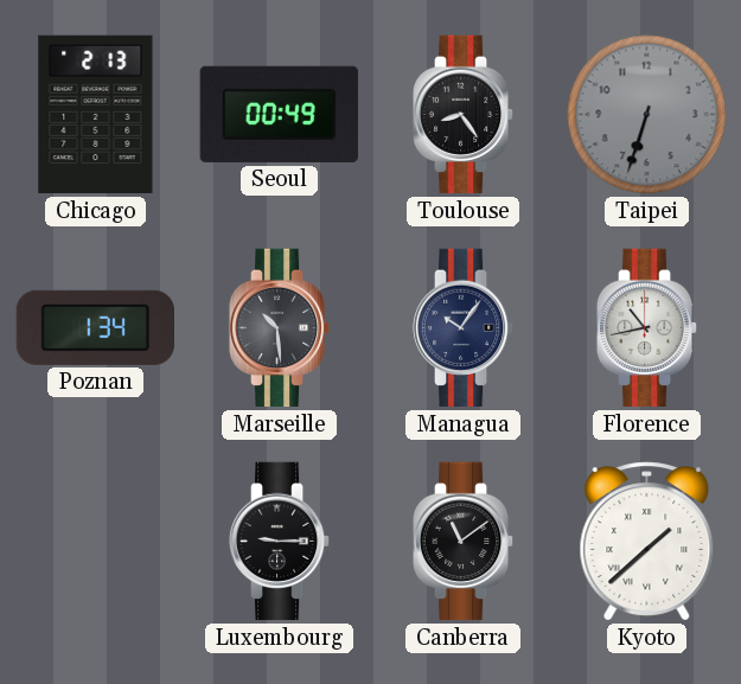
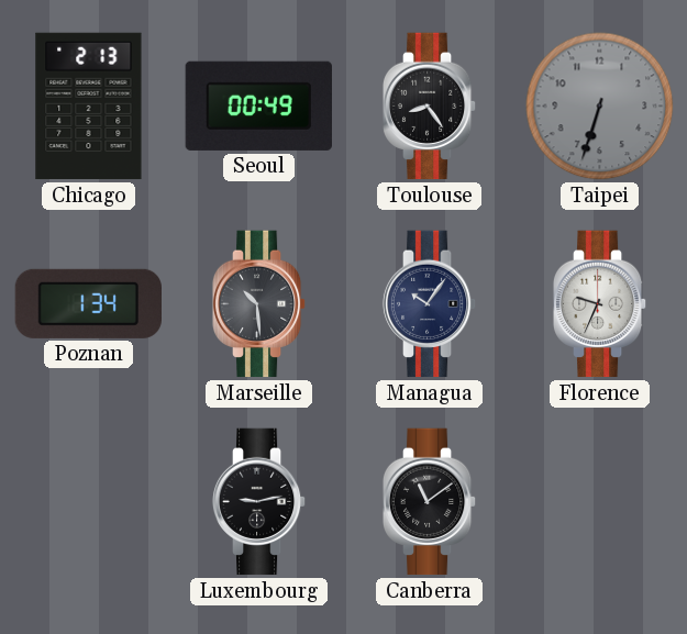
Florence: 10:43 -> 9:34 (600, 304)
Luxembourg: 9:15 -> 9:13 (259, 502)
Kyoto: 1:38 -> none (647, 542)
